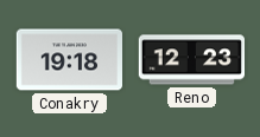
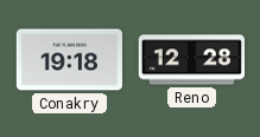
Reno: 12:23 -> 12:28 (191, 60)
